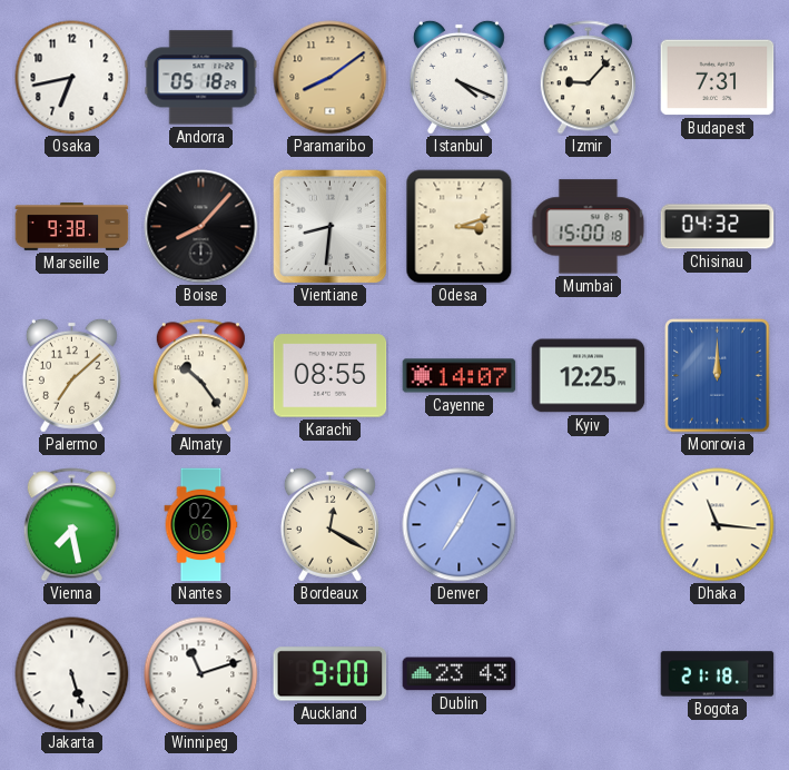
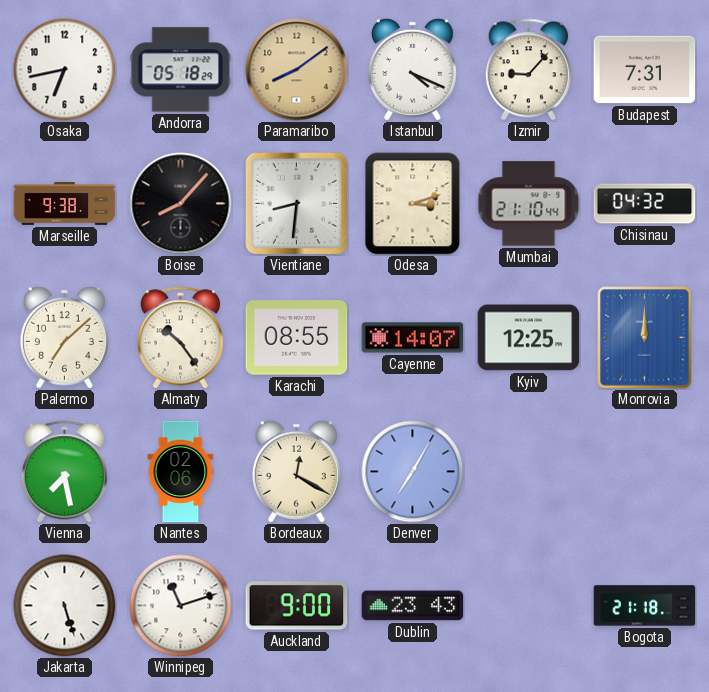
Mumbai: 15:00 -> 21:10 (529, 204)
Dhaka: 11:16 -> none (718, 525)
